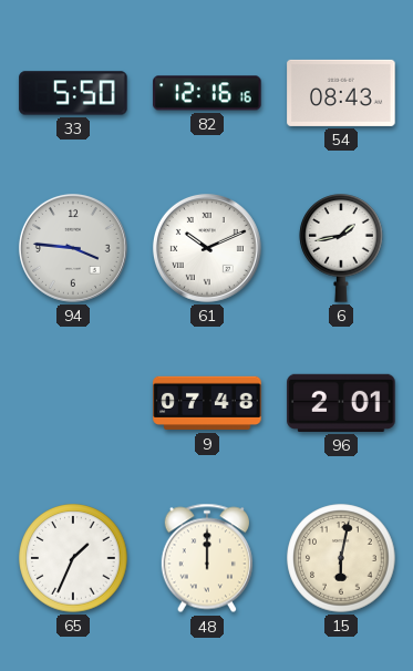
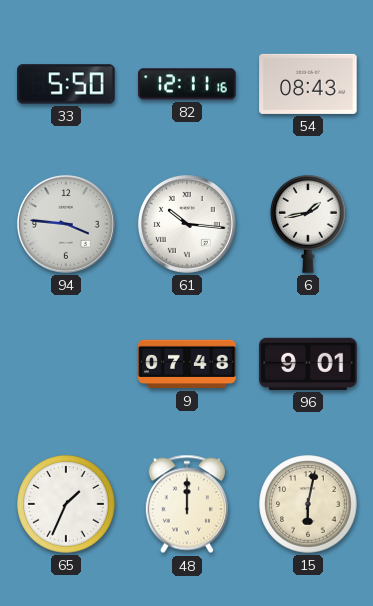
82: 12:16 -> 12:11 (187, 84)
61: 10:11 -> 10:16 (187, 224)
96: 2:01 -> 9:01 (308, 364)
